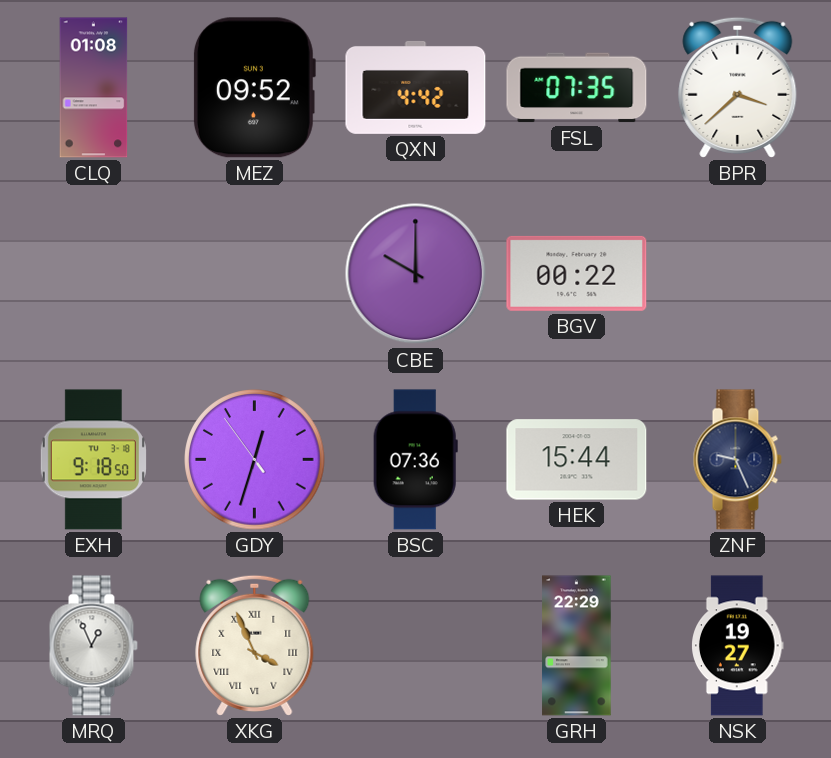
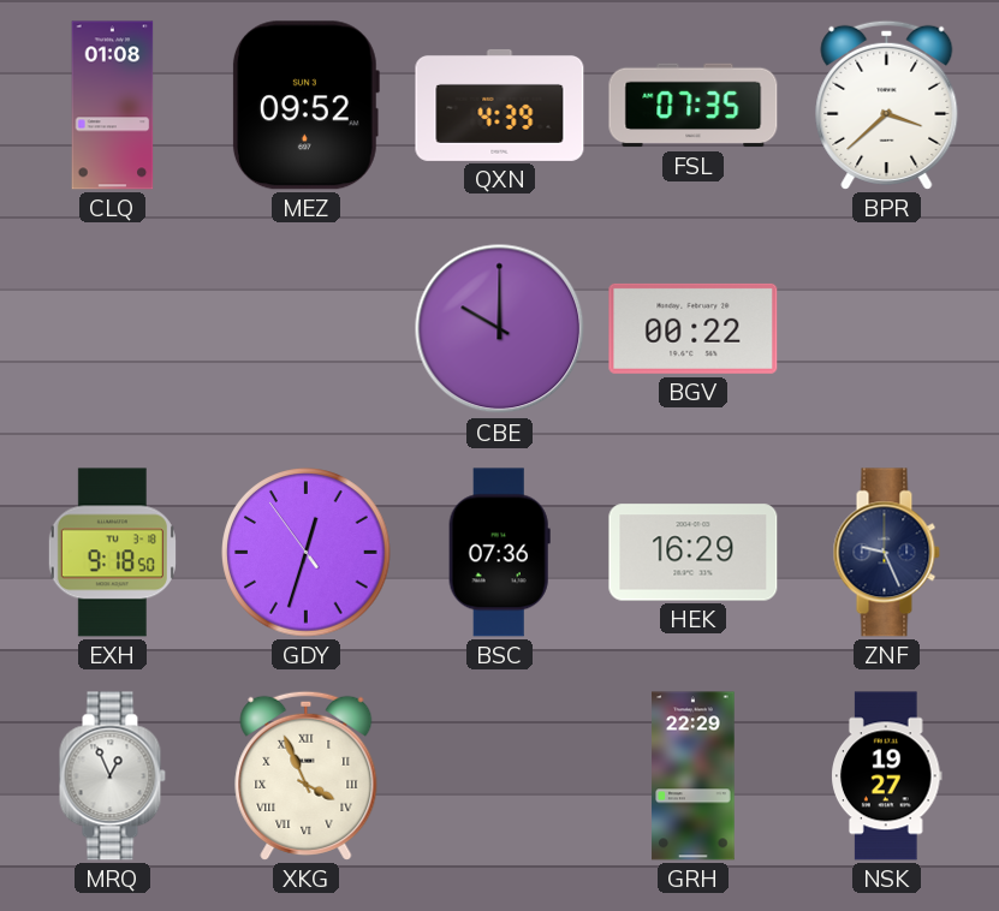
QXN: 4:42 -> 4:39 (500, 105)
HEK: 15:44 -> 16:29 (694, 553)
